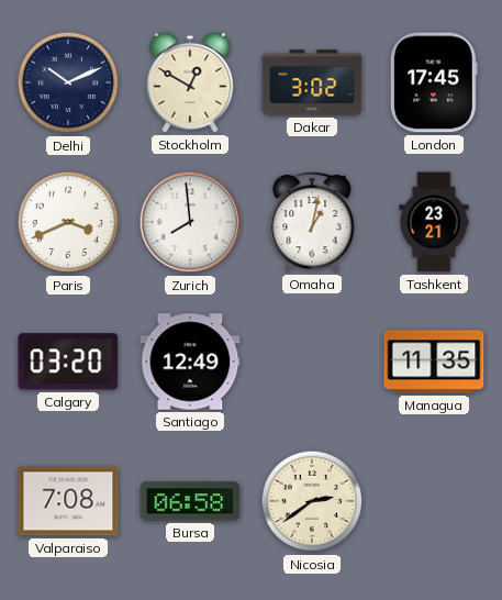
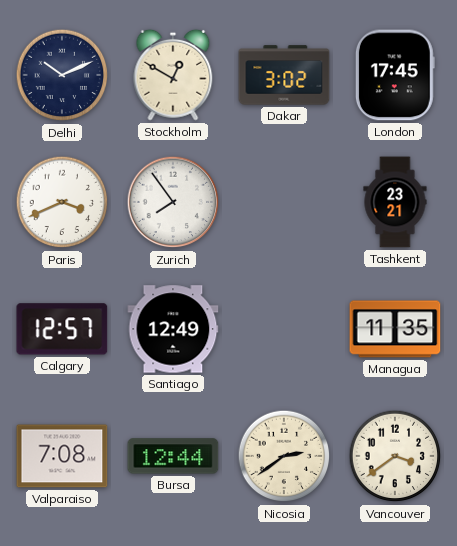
Zurich: 7:59 -> 7:54 (173, 202)
Omaha: 1:02 -> none (312, 222)
Calgary: 03:20 -> 12:57 (62, 329)
Bursa: 06:58 -> 12:44 (173, 456)
Vancouver: none -> 3:39 (395, 456)
